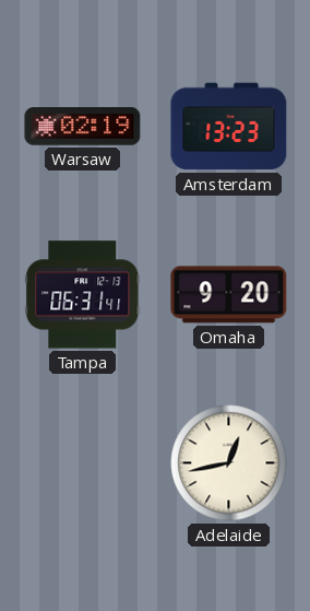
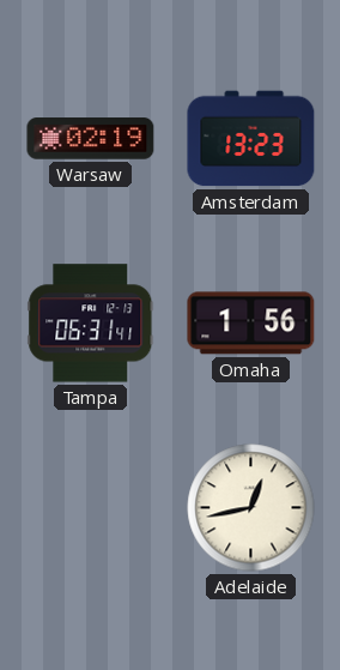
Omaha: 9:20 -> 1:56 (251, 324)
